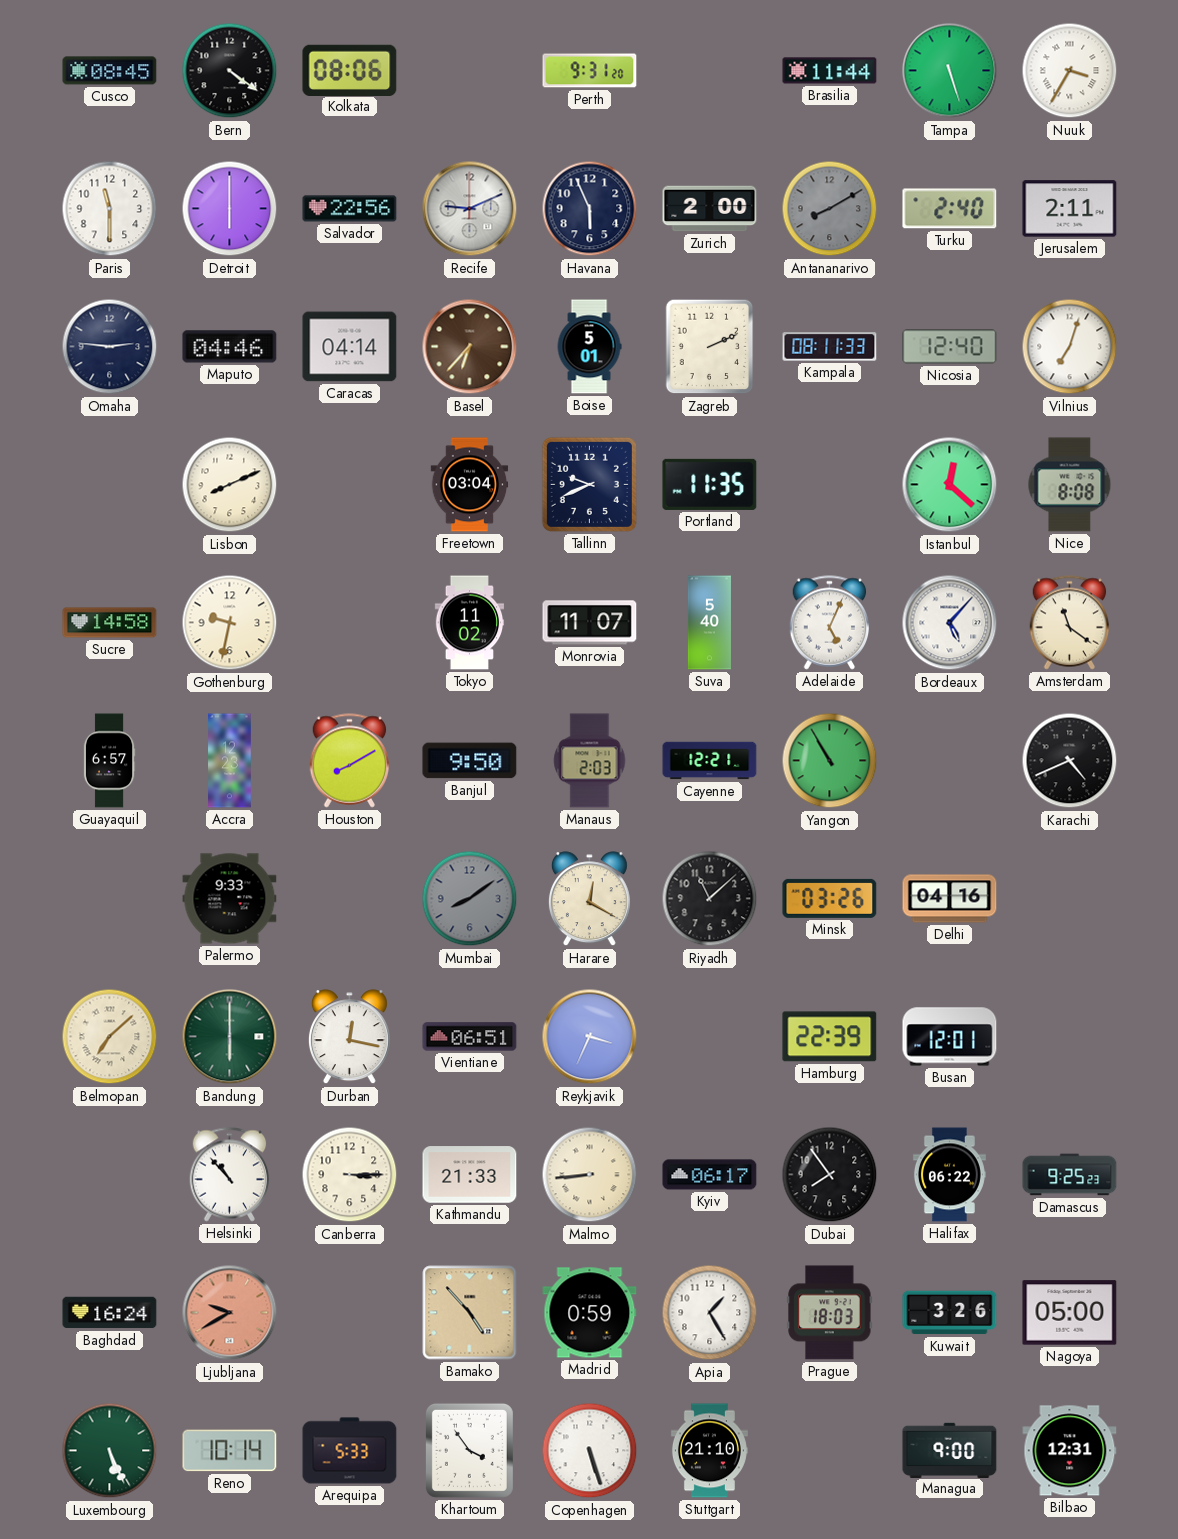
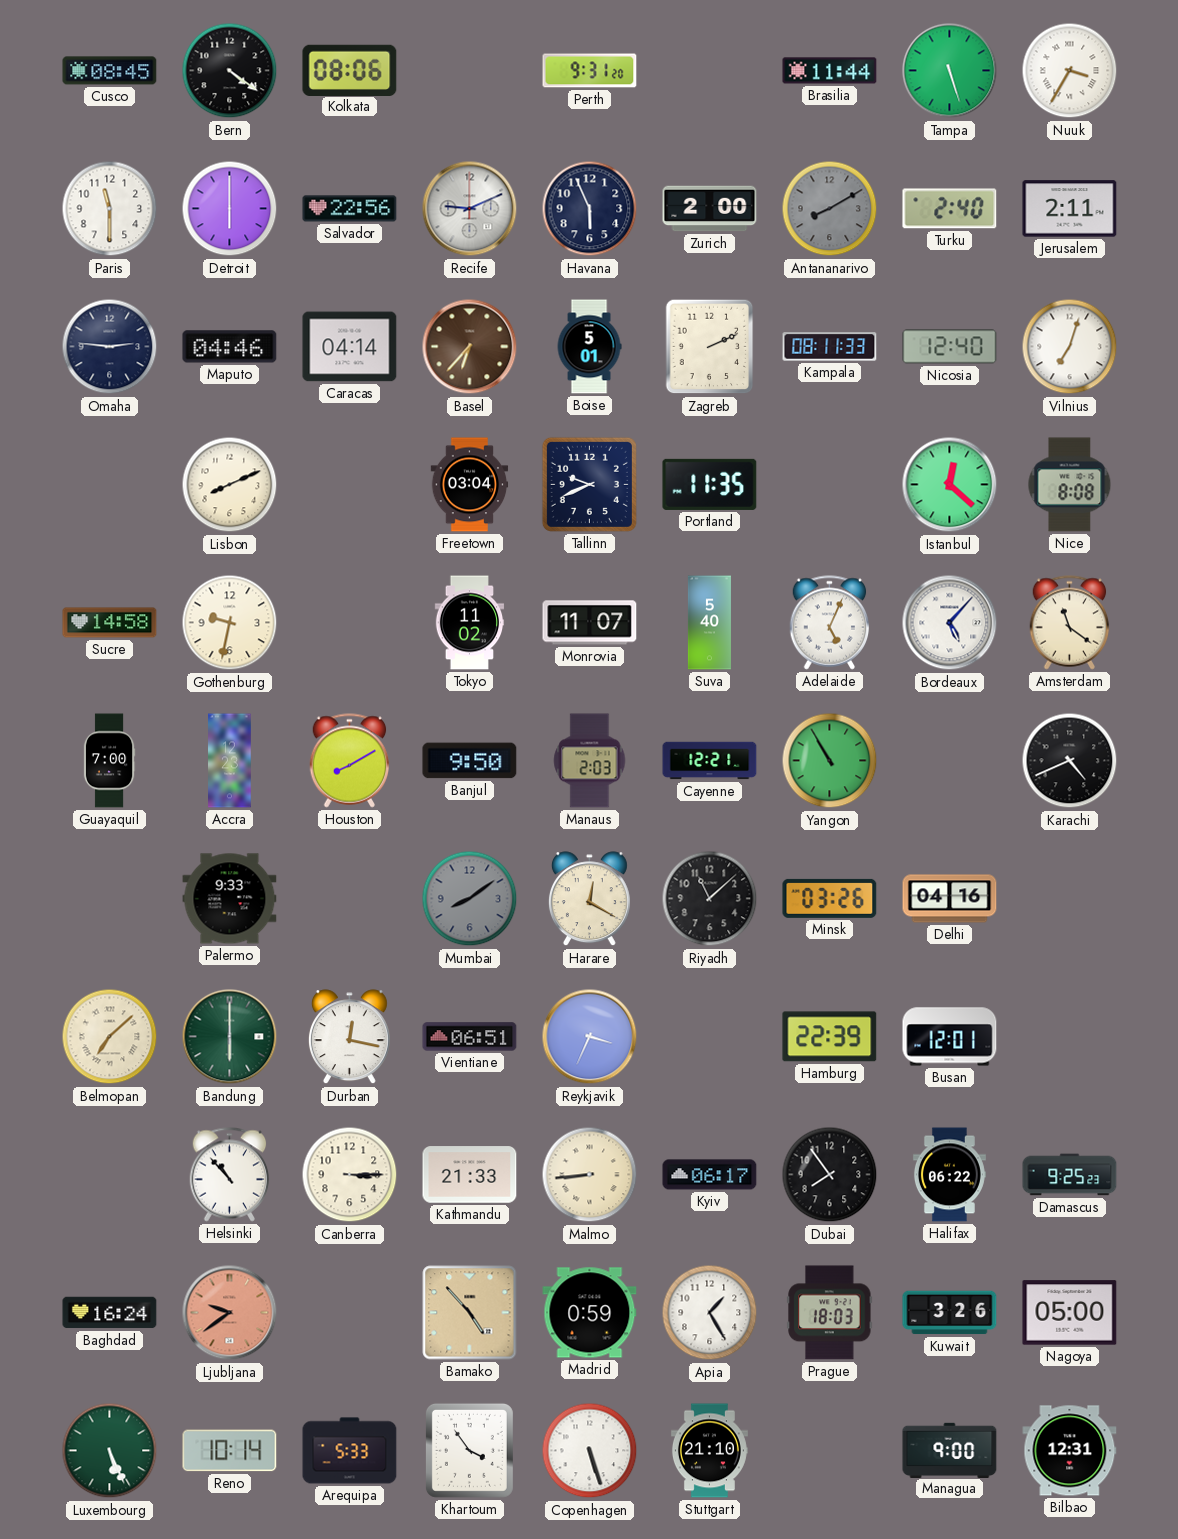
Guayaquil: 6:57 -> 7:00 (109, 761)
Ljubljana: 9:40 -> 9:39 (230, 1313)
